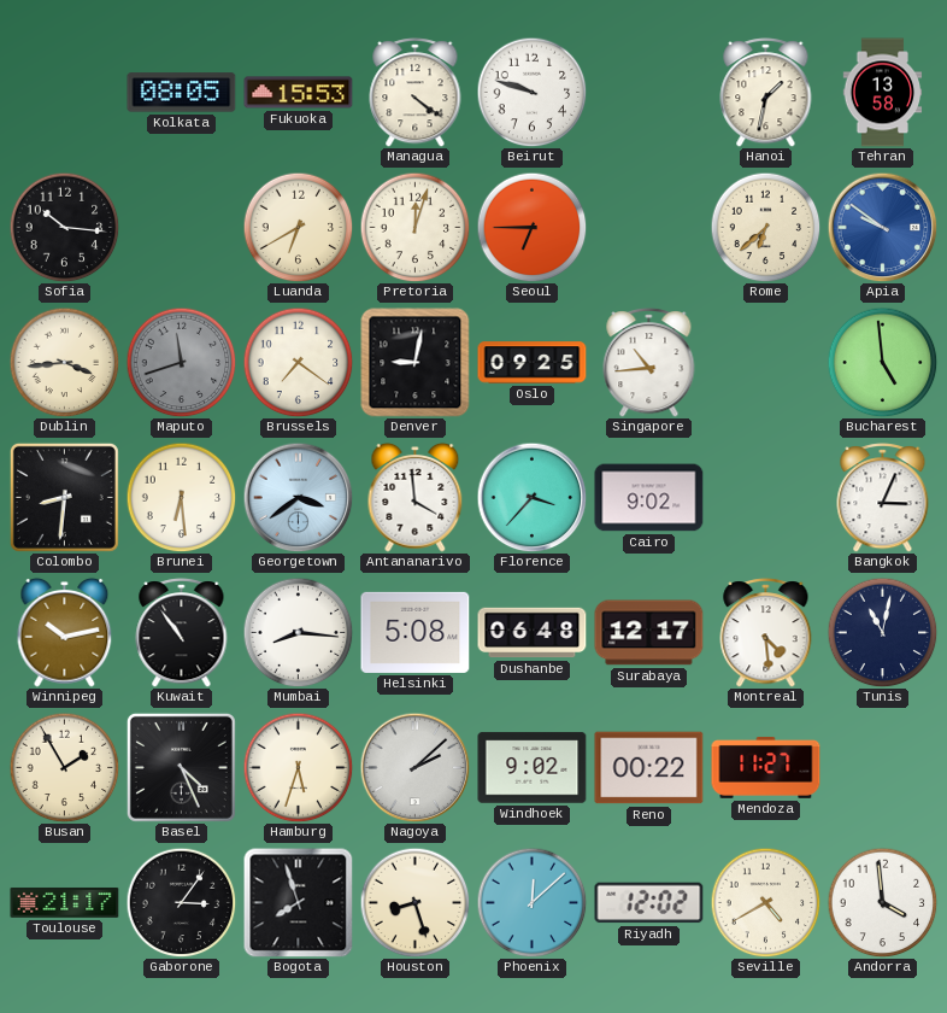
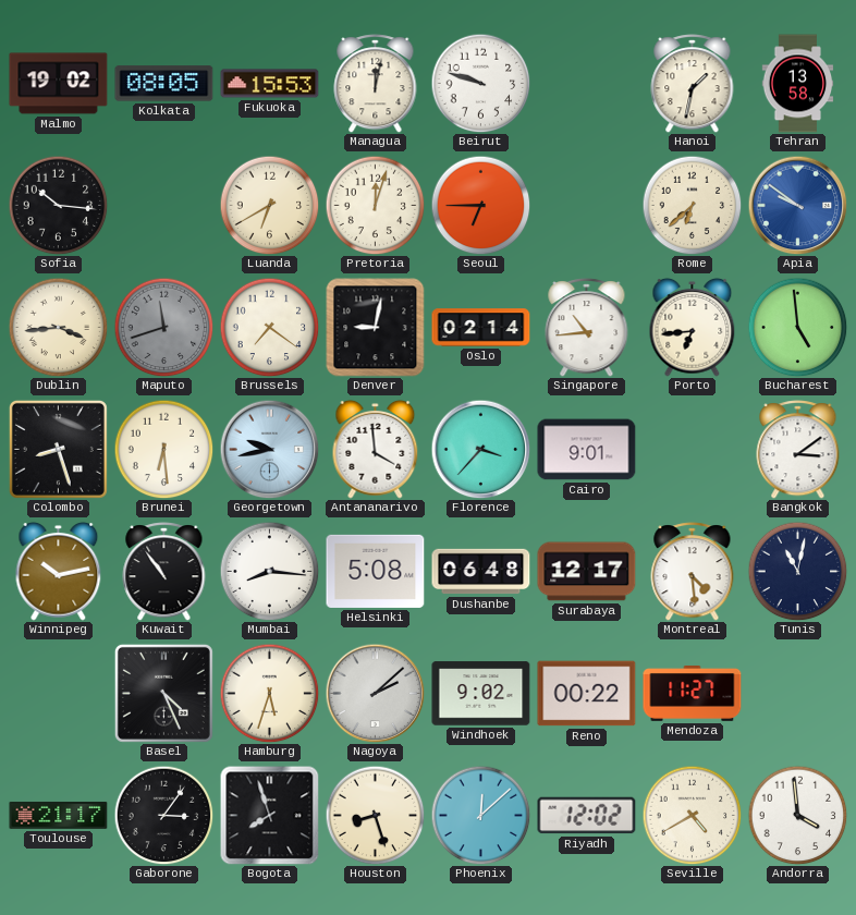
Malmo: none -> 19:02 (59, 84)
Managua: 4:21 -> 12:02 (376, 84)
Oslo: 09:25 -> 02:14 (481, 328)
Porto: none -> 6:44 (693, 327)
Colombo: 8:31 -> 8:27 (58, 449)
Georgetown: 3:39 -> 9:43 (269, 449)
Cairo: 9:02 -> 9:01 (587, 450)
Bangkok: 3:04 -> 3:09 (798, 450)
Busan: 1:55 -> none (64, 767)
